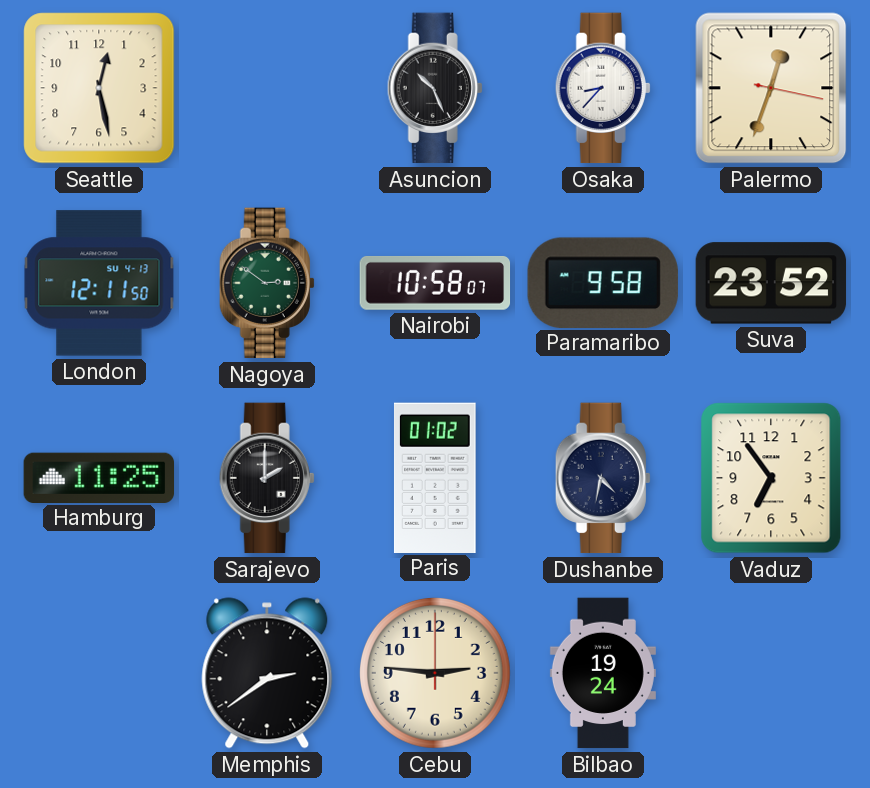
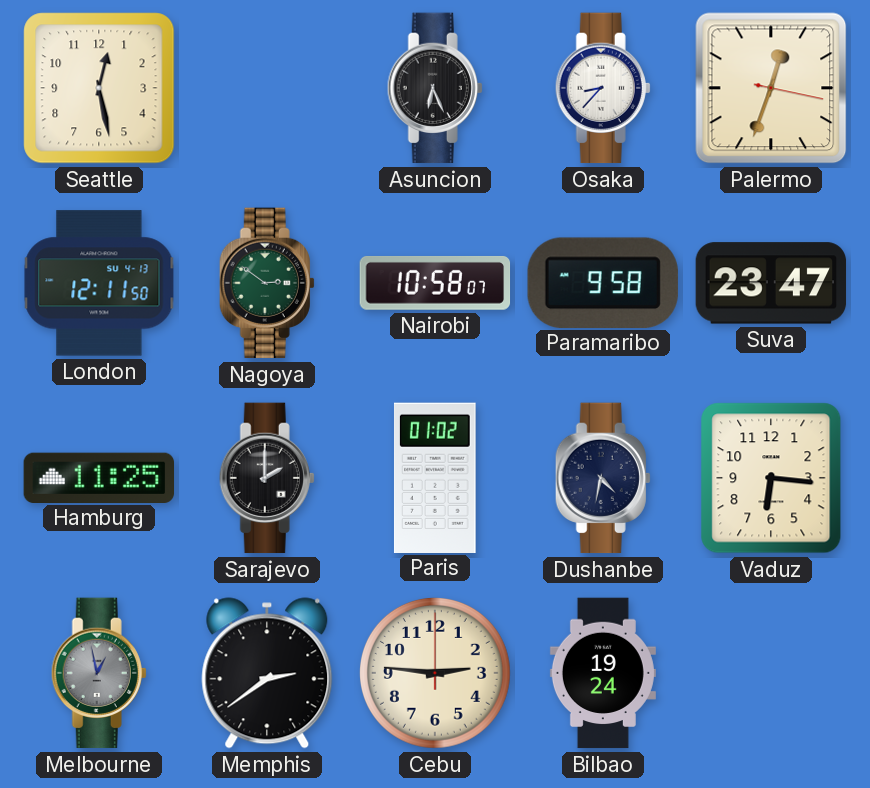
Asuncion: 10:26 -> 6:26 (435, 88)
Suva: 23:52 -> 23:47 (771, 283)
Vaduz: 6:54 -> 6:16 (771, 478)
Melbourne: none -> 12:58 (99, 673)
